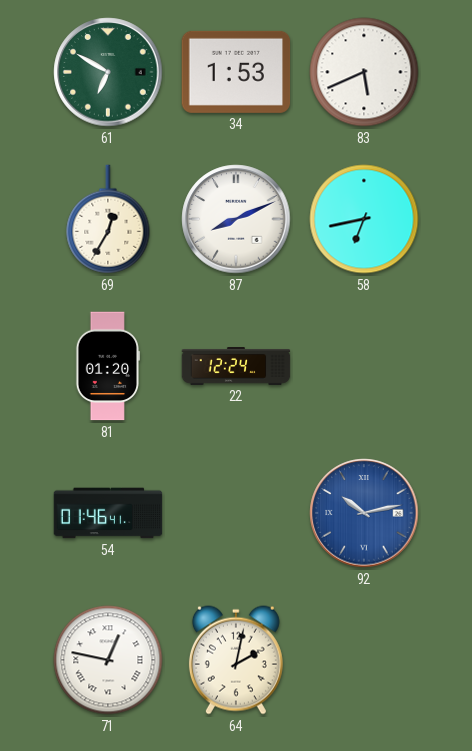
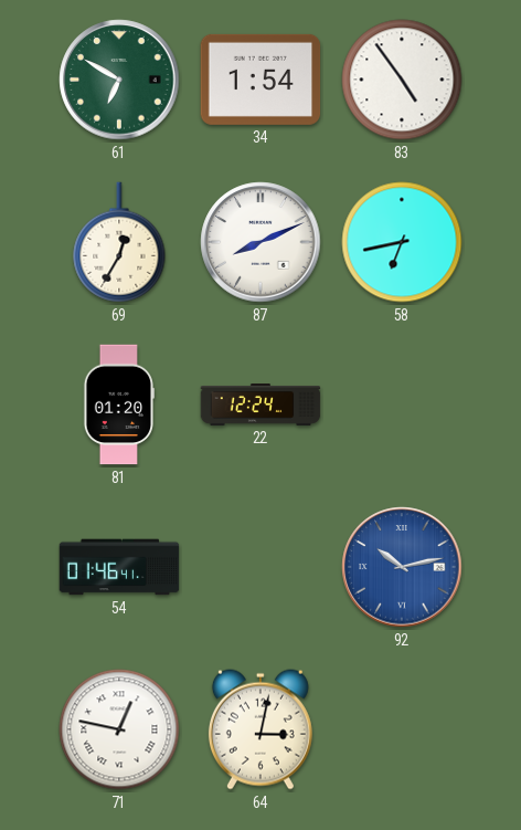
34: 1:53 -> 1:54 (260, 80)
83: 5:41 -> 4:54 (402, 80)
64: 2:02 -> 3:02 (260, 729)
